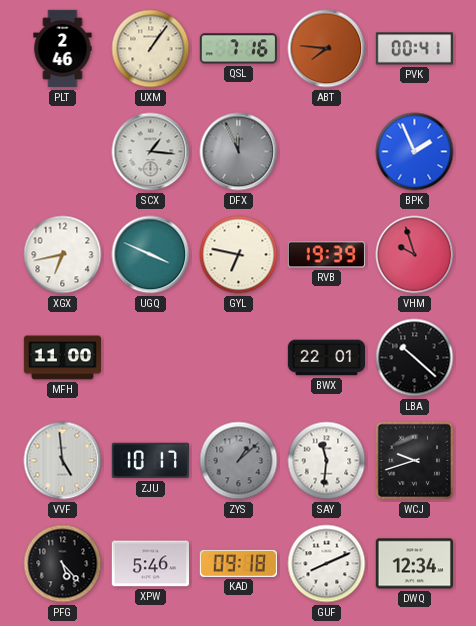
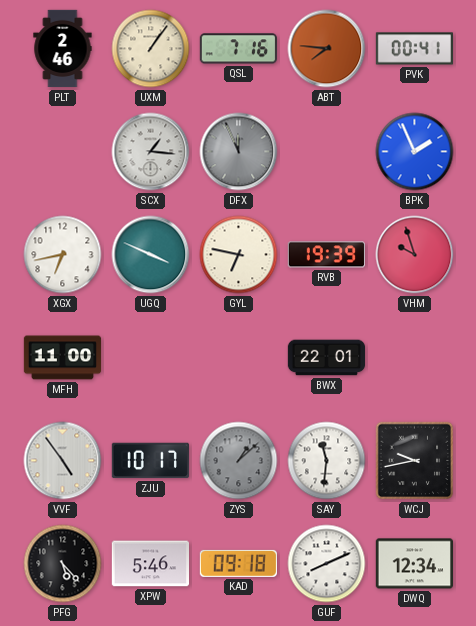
LBA: 10:22 -> none (415, 358)
VVF: 4:59 -> 4:54 (63, 461)
WCJ: 9:42 -> 9:43 (415, 461)
